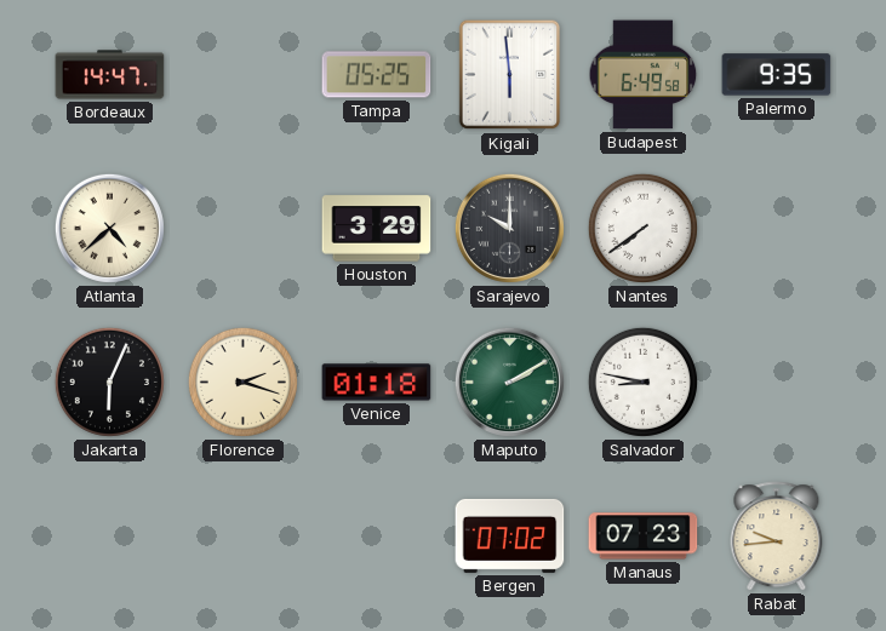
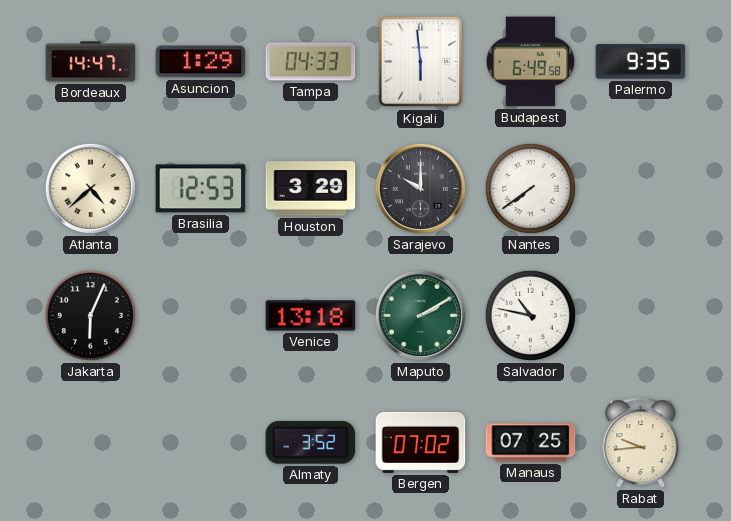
Asuncion: none -> 1:29 (201, 62)
Tampa: 05:25 -> 04:33 (311, 62)
Brasilia: none -> 12:53 (201, 189)
Florence: 2:18 -> none (242, 382)
Venice: 01:18 -> 13:18 (311, 316)
Salvador: 8:47 -> 10:47 (530, 315)
Almaty: none -> 3:52 (311, 443)
Manaus: 07:23 -> 07:25 (531, 443)
